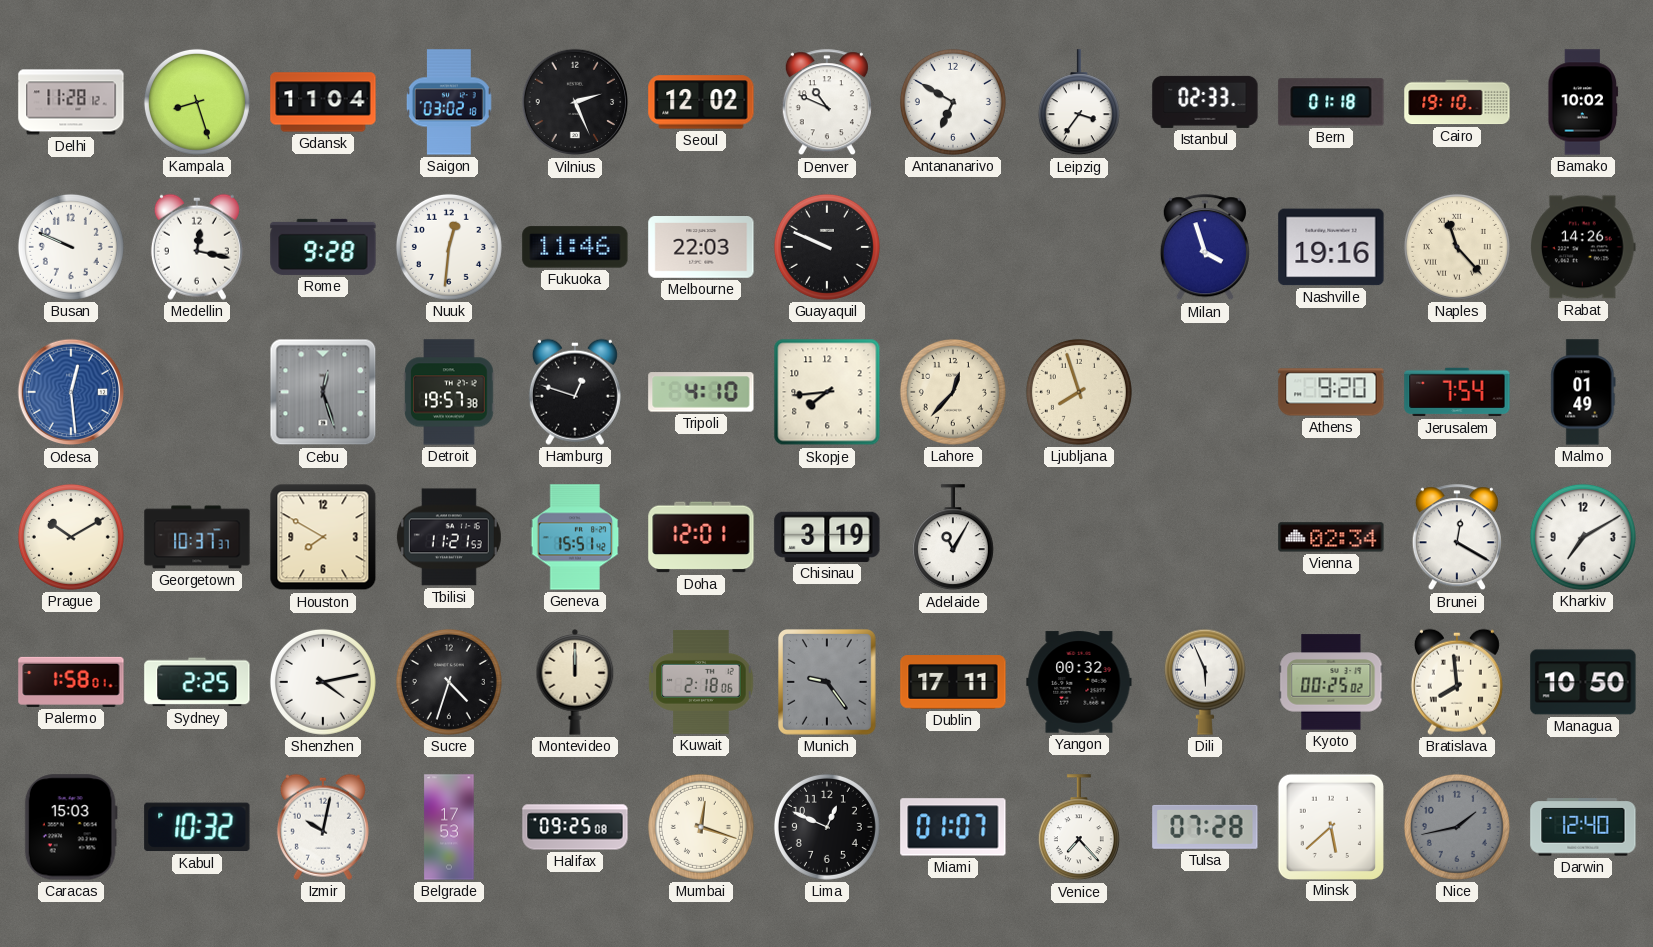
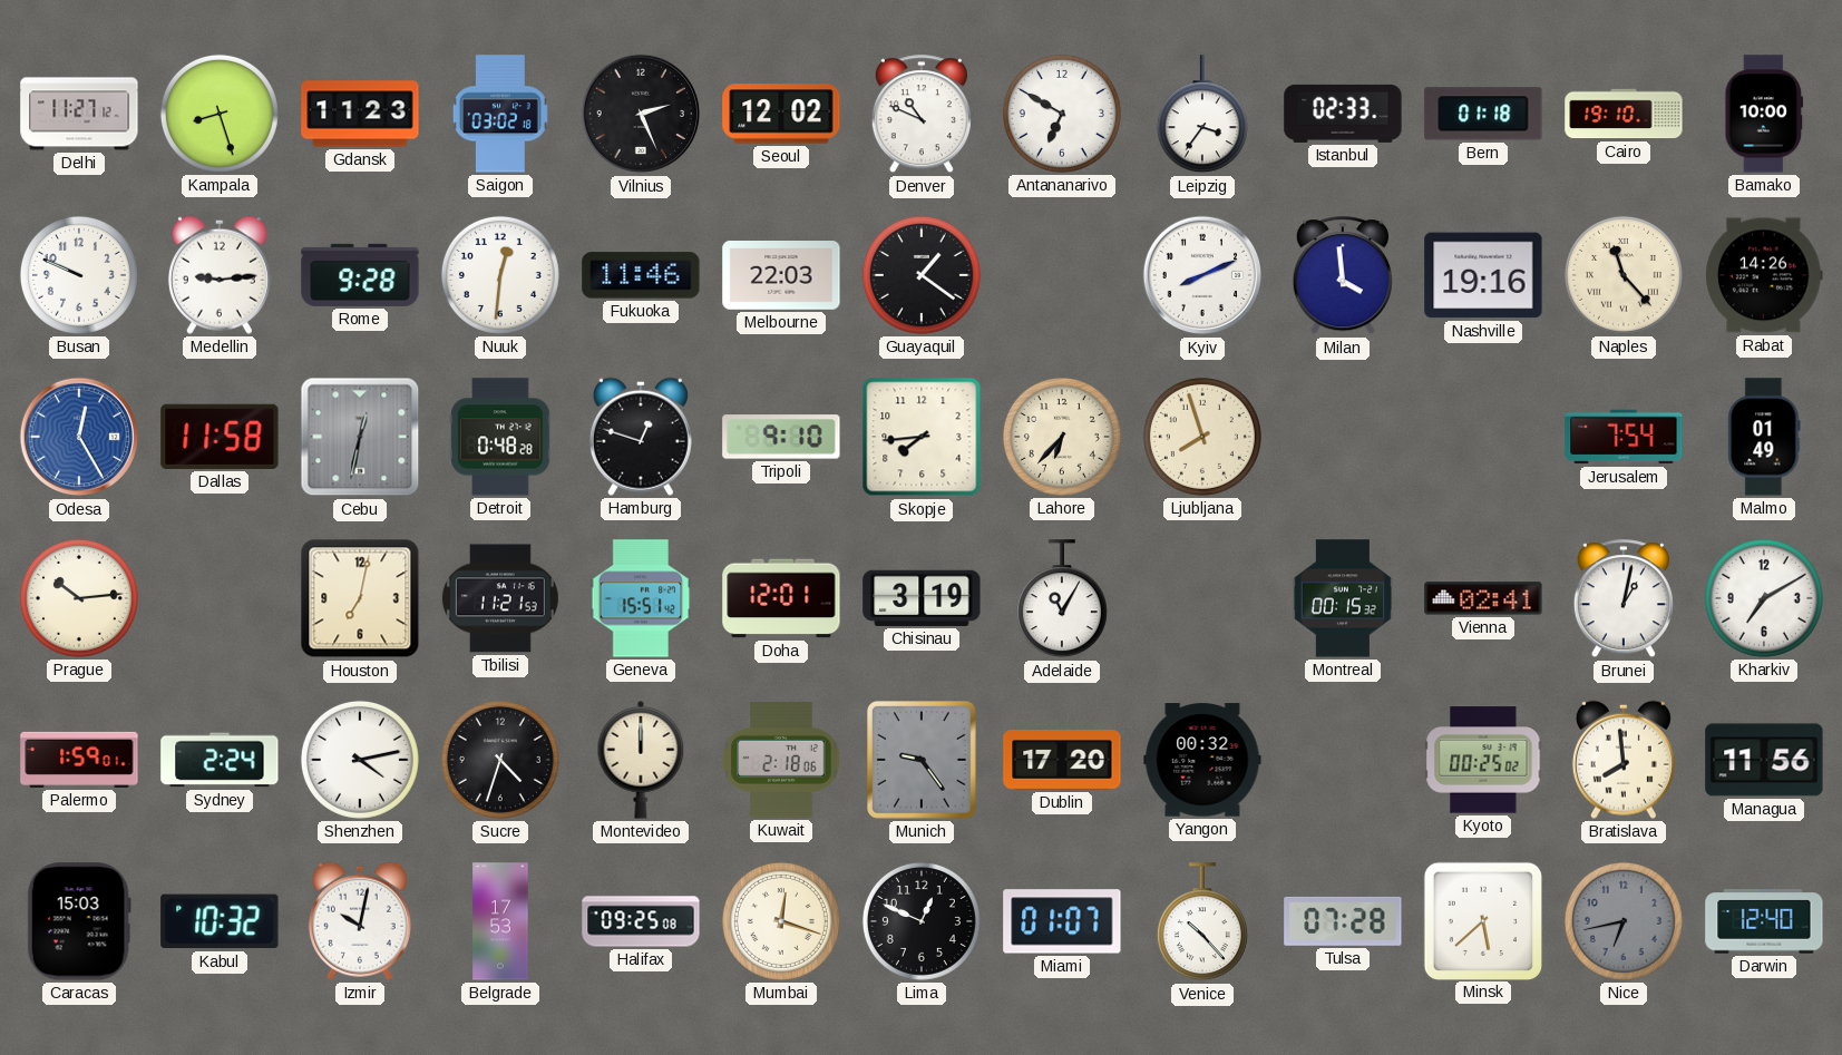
Delhi: 11:28 -> 11:27 (79, 114)
Gdansk: 11:04 -> 11:23 (360, 114)
Bamako: 10:02 -> 10:00 (1764, 114)
Medellin: 12:17 -> 9:14 (220, 275)
Guayaquil: 9:49 -> 1:21 (922, 275)
Kyiv: none -> 8:11 (1202, 275)
Milan: 3:57 -> 3:59 (1343, 276)
Odesa: 12:29 -> 12:25 (79, 437)
Dallas: none -> 11:58 (220, 437)
Cebu: 12:27 -> 12:32 (360, 437)
Detroit: 19:57 -> 0:48 (500, 437)
Tripoli: 4:10 -> 9:10 (781, 437)
Lahore: 12:37 -> 6:37 (1062, 437)
Athens: 9:20 -> none (1331, 392)
Prague: 10:10 -> 10:14 (79, 598)
Georgetown: 10:37 -> none (197, 537)
Houston: 7:50 -> 7:02 (360, 598)
Montreal: none -> 00:15 (1343, 598)
Vienna: 02:34 -> 02:41 (1483, 598)
Brunei: 12:20 -> 1:02 (1624, 599)
Palermo: 1:58 -> 1:59 (79, 760)
Sydney: 2:25 -> 2:24 (220, 760)
Dublin: 17:11 -> 17:20 (1062, 760)
Dili: 5:56 -> none (1205, 682)
Managua: 10:50 -> 11:56 (1764, 760)
Venice: 7:23 -> 10:23 (1202, 922)
Nice: 1:43 -> 6:43 (1624, 921)
